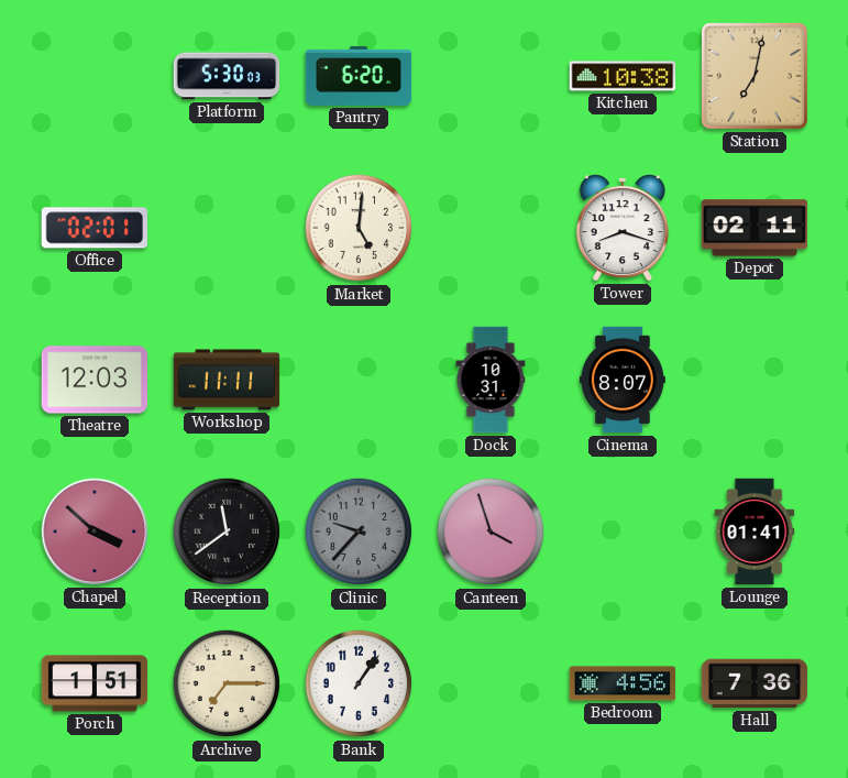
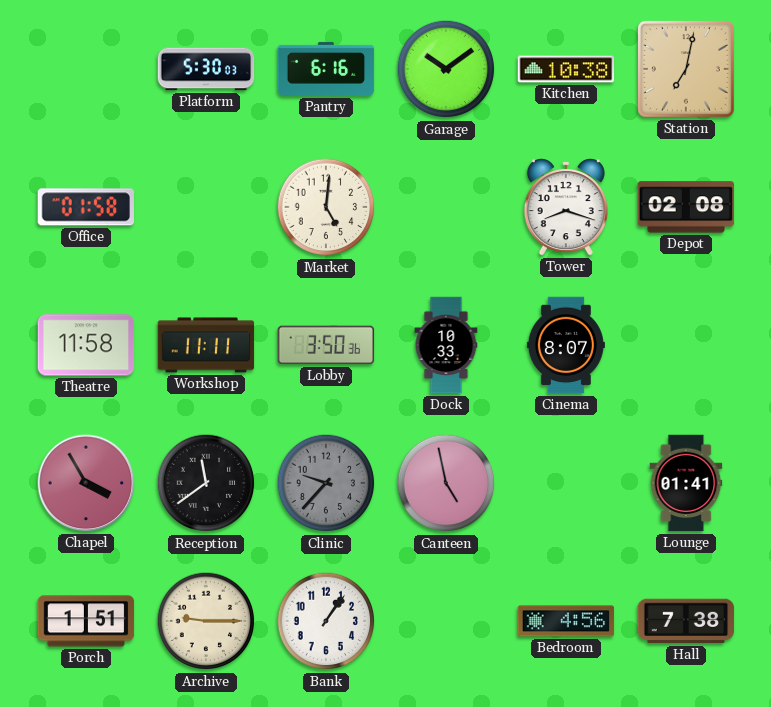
Pantry: 6:20 -> 6:16 (326, 69)
Garage: none -> 10:09 (446, 69)
Office: 02:01 -> 01:58 (86, 207)
Depot: 02:11 -> 02:08 (686, 207)
Theatre: 12:03 -> 11:58 (86, 345)
Lobby: none -> 3:50 (326, 345)
Dock: 10:31 -> 10:33 (446, 345)
Chapel: 3:52 -> 3:55 (86, 483)
Canteen: 3:57 -> 4:58 (446, 483)
Archive: 7:15 -> 9:15 (206, 621)
Hall: 7:36 -> 7:38 (686, 621)
